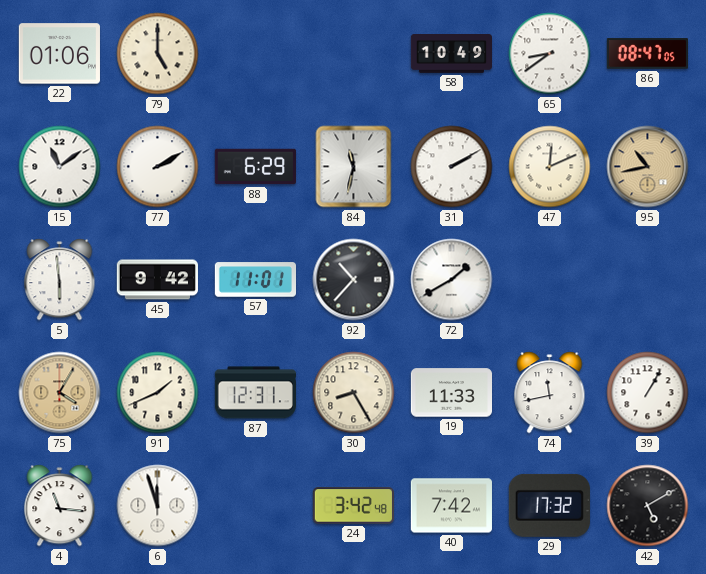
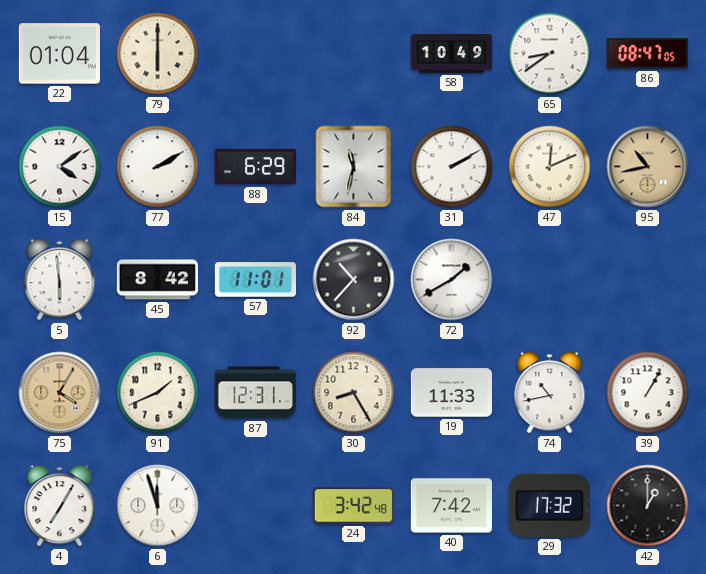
22: 01:06 -> 01:04 (59, 54)
79: 5:00 -> 6:00 (158, 54)
15: 11:09 -> 4:09 (60, 167)
45: 9:42 -> 8:42 (157, 280)
74: 11:43 -> 10:43 (550, 393)
4: 11:16 -> 7:05 (60, 506)
42: 5:10 -> 1:00 (648, 506)
